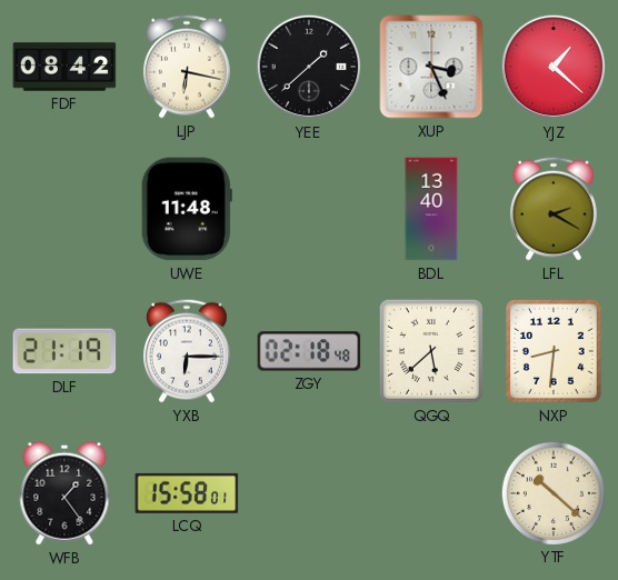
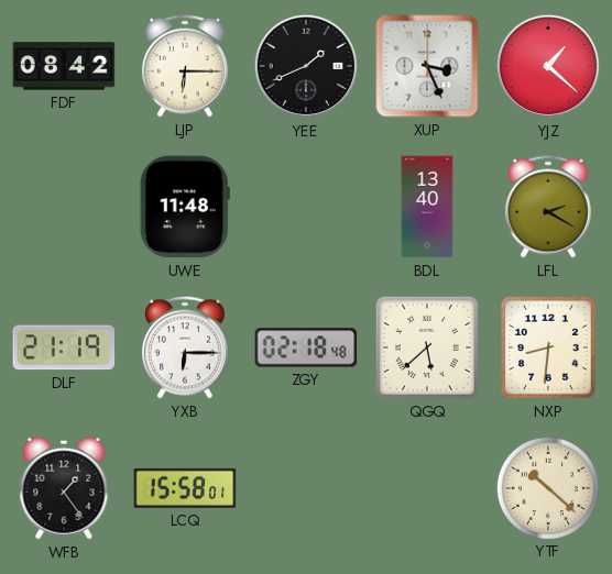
LJP: 6:17 -> 6:15 (185, 66)
YEE: 1:38 -> 1:41 (306, 66)
